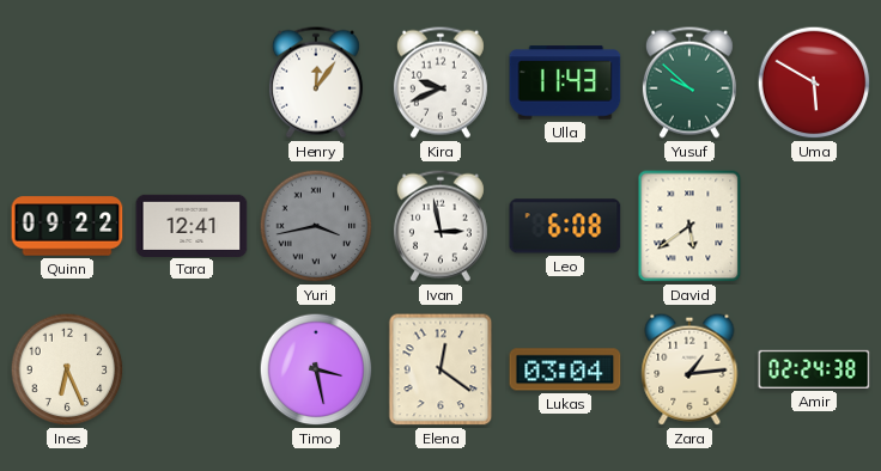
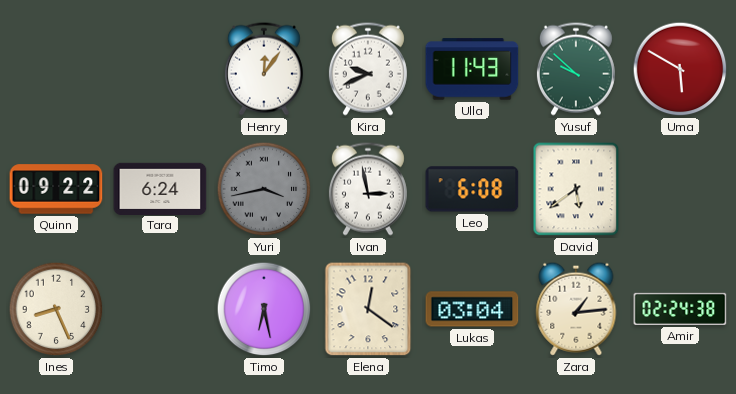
Tara: 12:41 -> 6:24 (160, 188)
Ines: 6:26 -> 8:26 (56, 309)
Timo: 3:28 -> 6:28 (264, 309)
